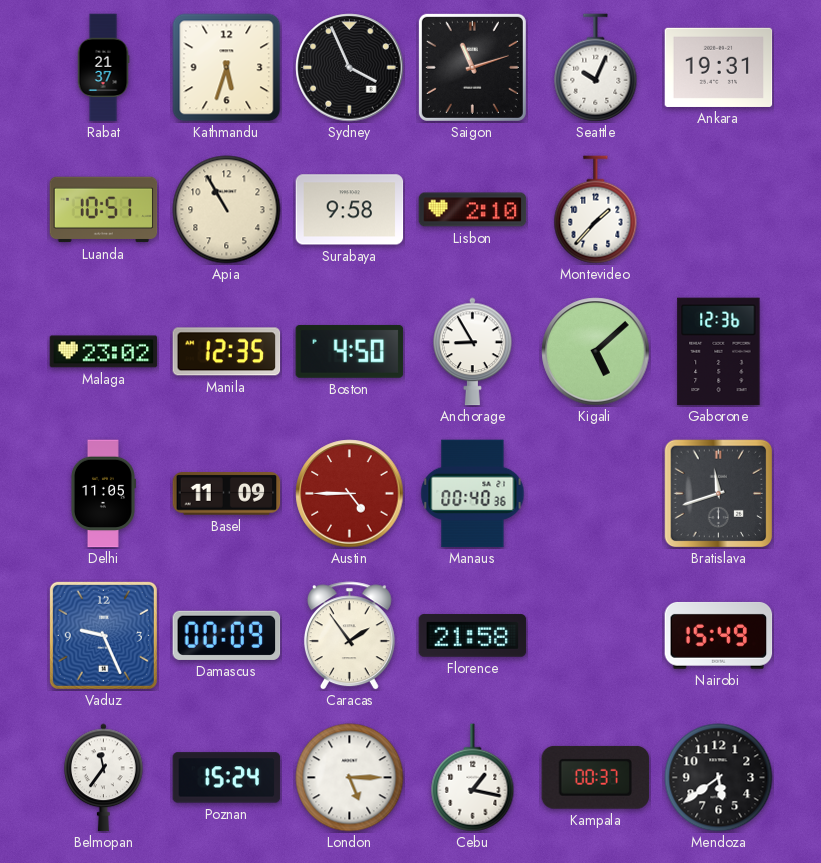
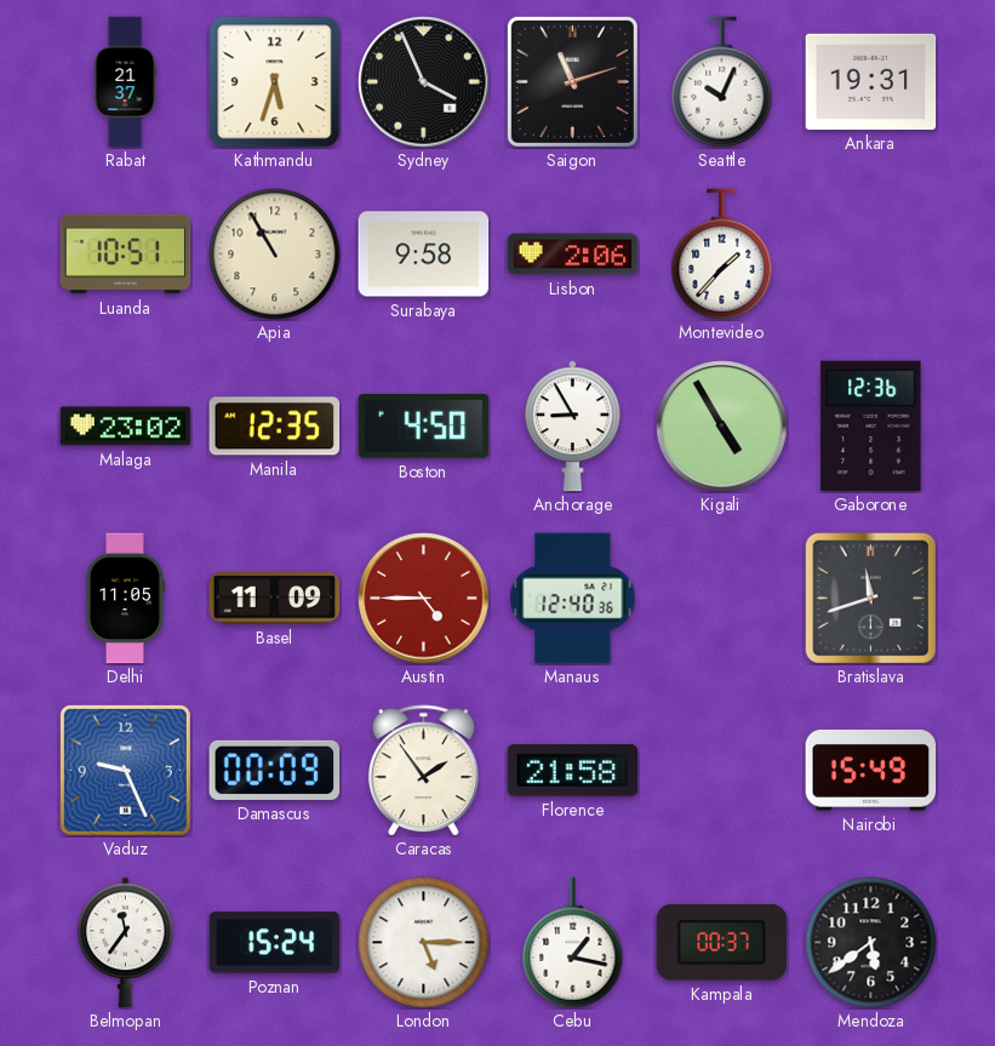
Lisbon: 2:10 -> 2:06 (573, 255)
Kigali: 5:08 -> 4:55 (722, 427)
Manaus: 00:40 -> 12:40 (573, 599)
